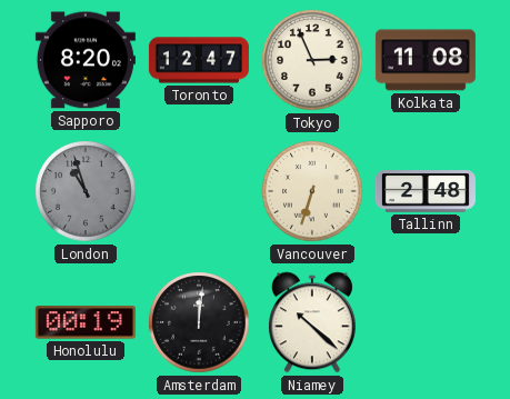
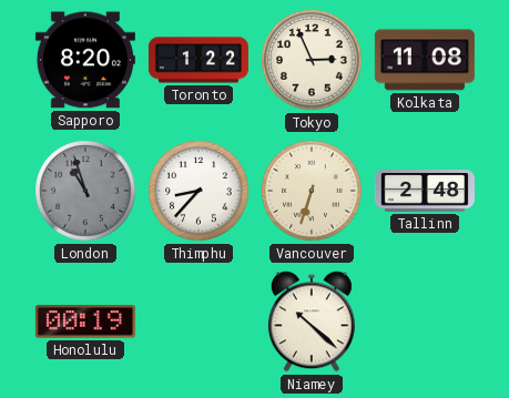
Toronto: 12:47 -> 1:22 (198, 60)
Thimphu: none -> 8:37 (198, 191)
Amsterdam: 12:01 -> none (199, 322)
